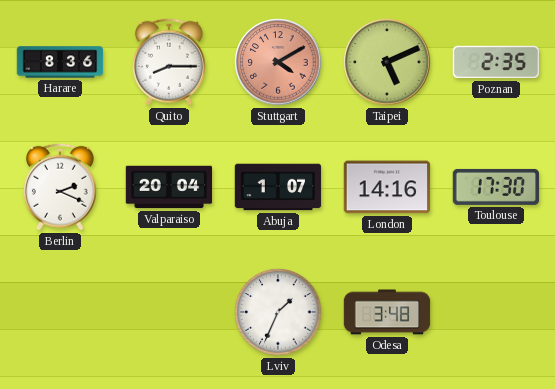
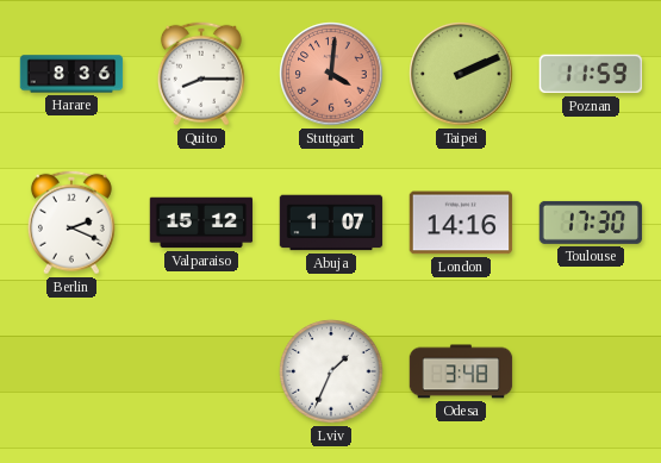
Stuttgart: 4:10 -> 4:01 (331, 74)
Taipei: 5:11 -> 2:11 (461, 74)
Poznan: 2:35 -> 11:59 (590, 74)
Valparaiso: 20:04 -> 15:12 (201, 223)
